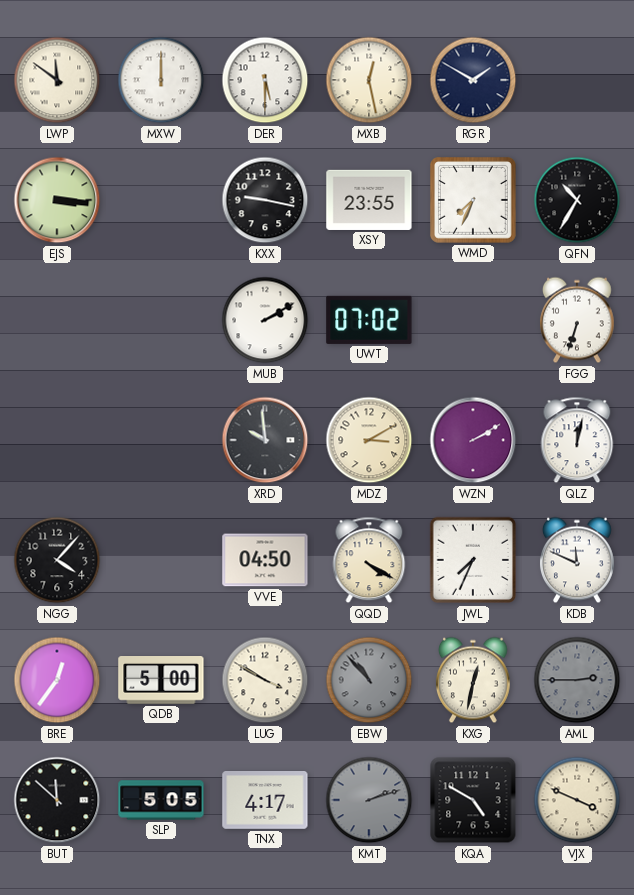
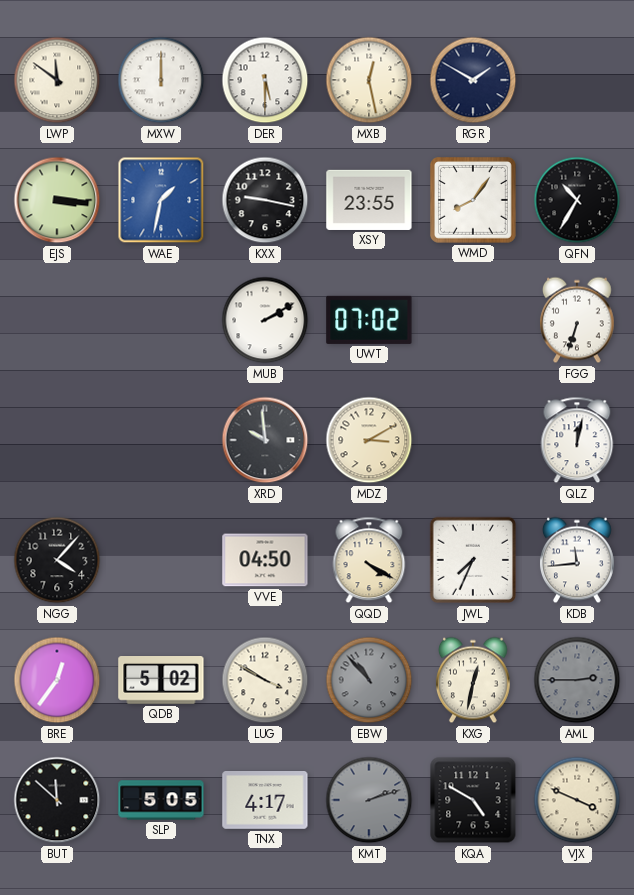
WAE: none -> 1:32 (161, 200)
WMD: 7:34 -> 8:06 (473, 200)
WZN: 2:10 -> none (473, 440)
KDB: 11:49 -> 11:44 (577, 560)
QDB: 5:00 -> 5:02 (161, 681)
